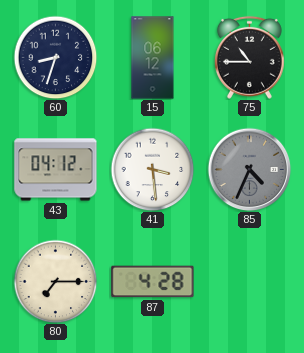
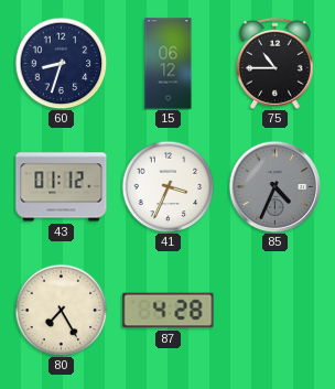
43: 04:12 -> 01:12 (62, 187)
41: 3:29 -> 3:34 (167, 186)
80: 7:15 -> 7:25 (61, 310)
